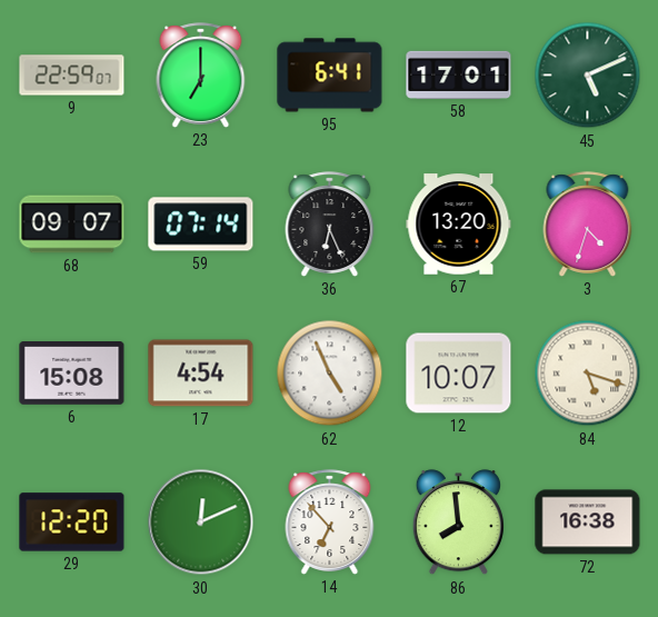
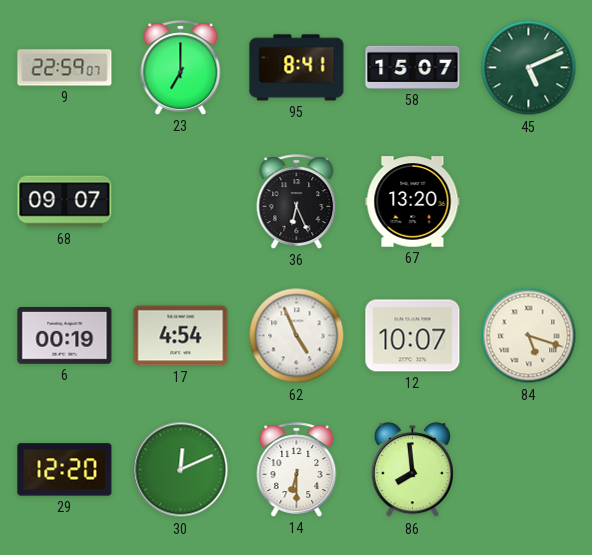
95: 6:41 -> 8:41 (297, 68)
58: 17:01 -> 15:07 (413, 67)
59: 07:14 -> none (201, 225)
3: 4:33 -> none (588, 225)
6: 15:08 -> 00:19 (65, 336)
14: 6:53 -> 6:30 (297, 470)
72: 16:38 -> none (588, 523)
